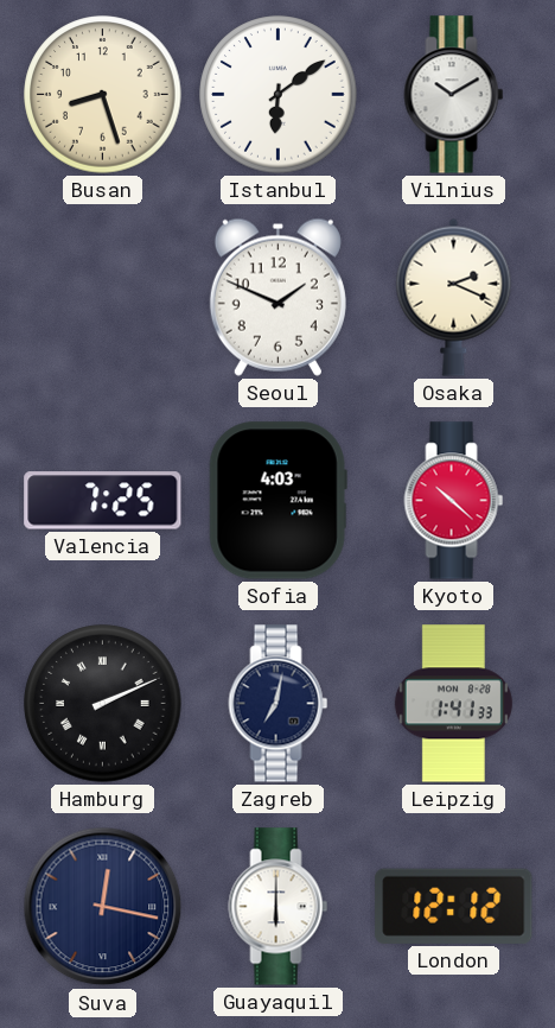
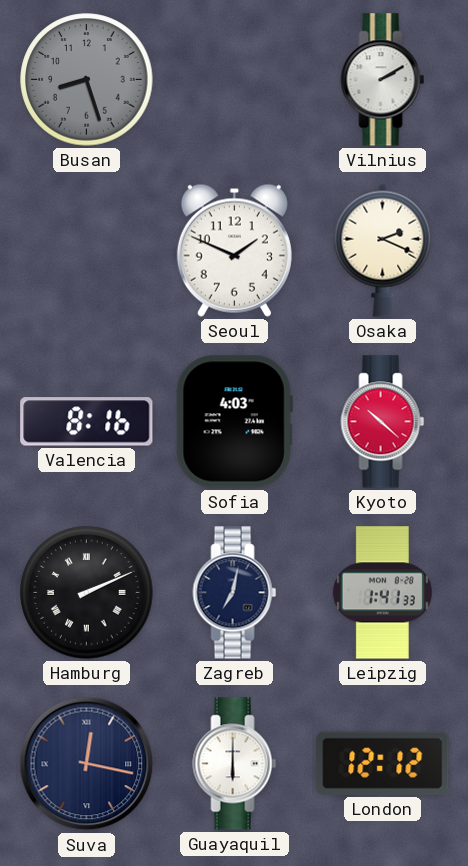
Busan dial: cream -> grey (87, 80)
Istanbul: 6:09 -> none (279, 95)
Vilnius: 10:10 -> 2:10 (383, 80)
Valencia: 7:25 -> 8:16 (87, 422)
